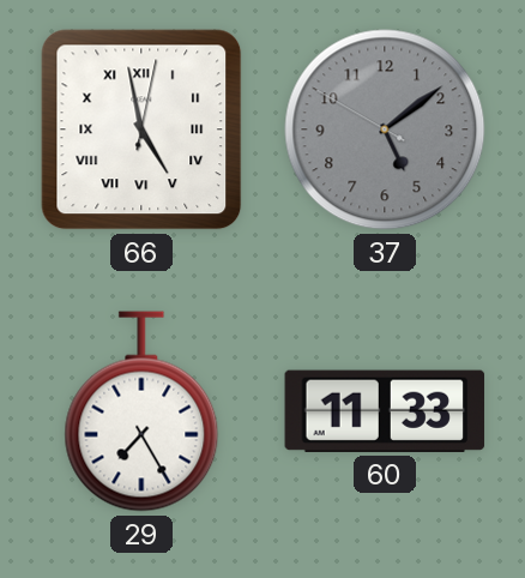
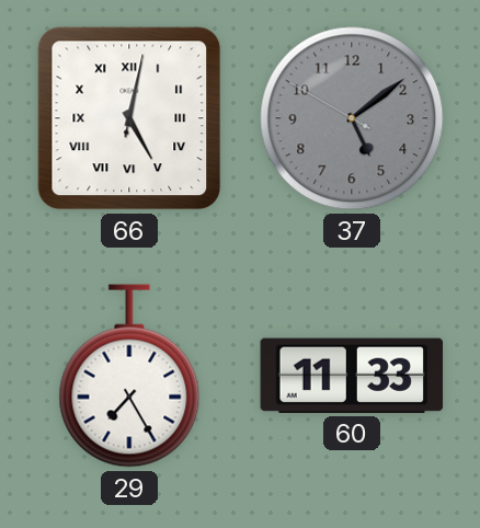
66: 4:58 -> 5:02 (129, 118)
